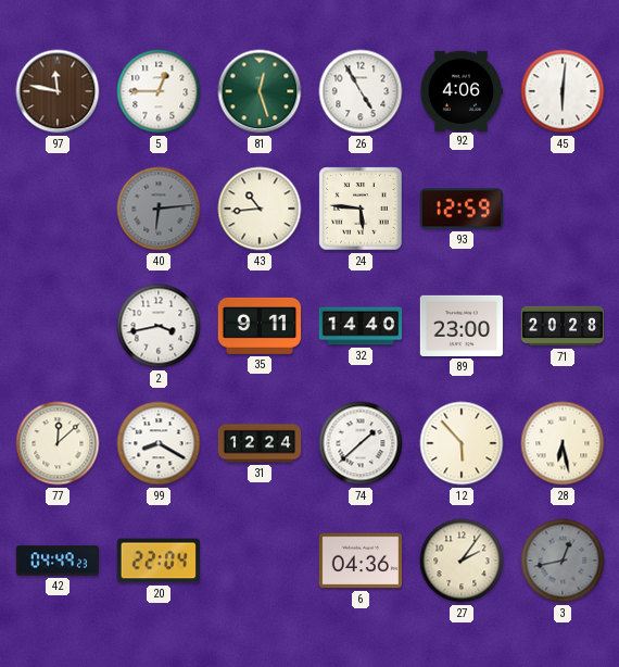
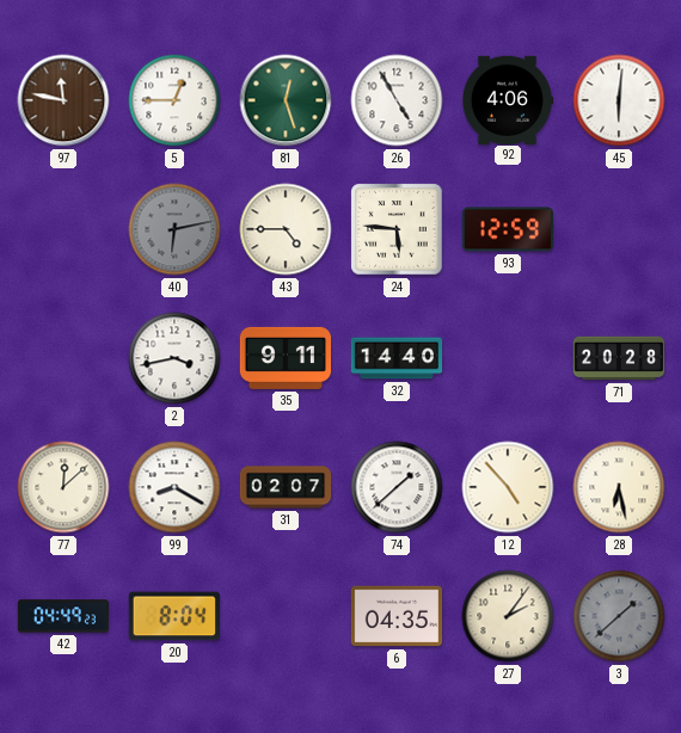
40: 6:14 -> 6:13 (174, 229)
43: 10:44 -> 4:45 (286, 229)
89: 23:00 -> none (460, 326)
31: 12:24 -> 02:07 (286, 487)
12: 5:53 -> 4:53 (508, 487)
20: 22:04 -> 8:04 (174, 616)
6: 04:36 -> 04:35 (395, 616)
3: 12:43 -> 1:38 (619, 616)
